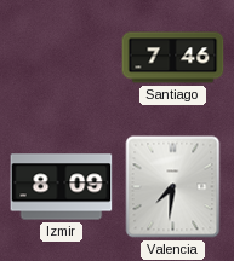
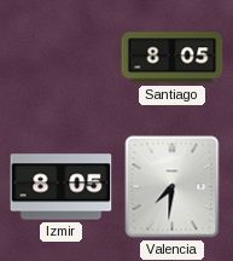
Santiago: 7:46 -> 8:05 (173, 58)
Izmir: 8:09 -> 8:05 (62, 187)
